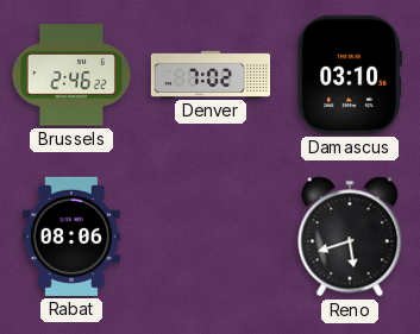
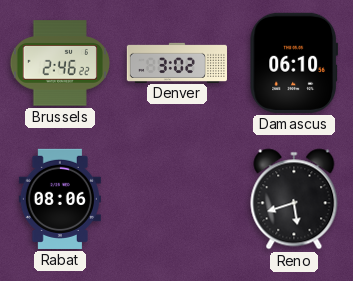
Denver: 7:02 -> 3:02 (176, 62)
Damascus: 03:10 -> 06:10 (294, 63)
